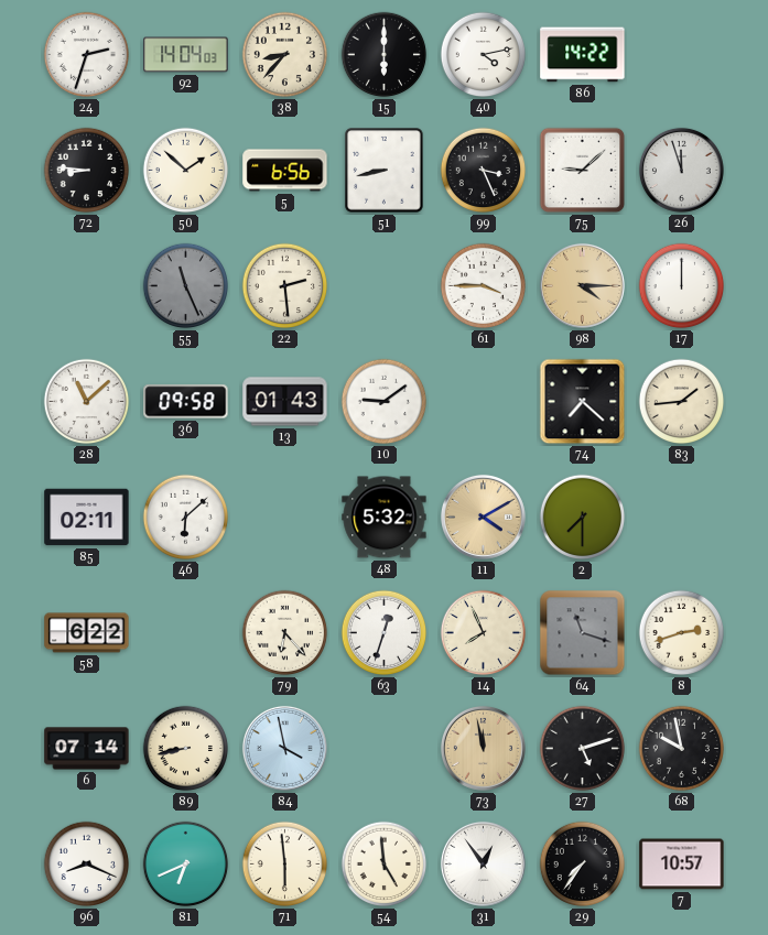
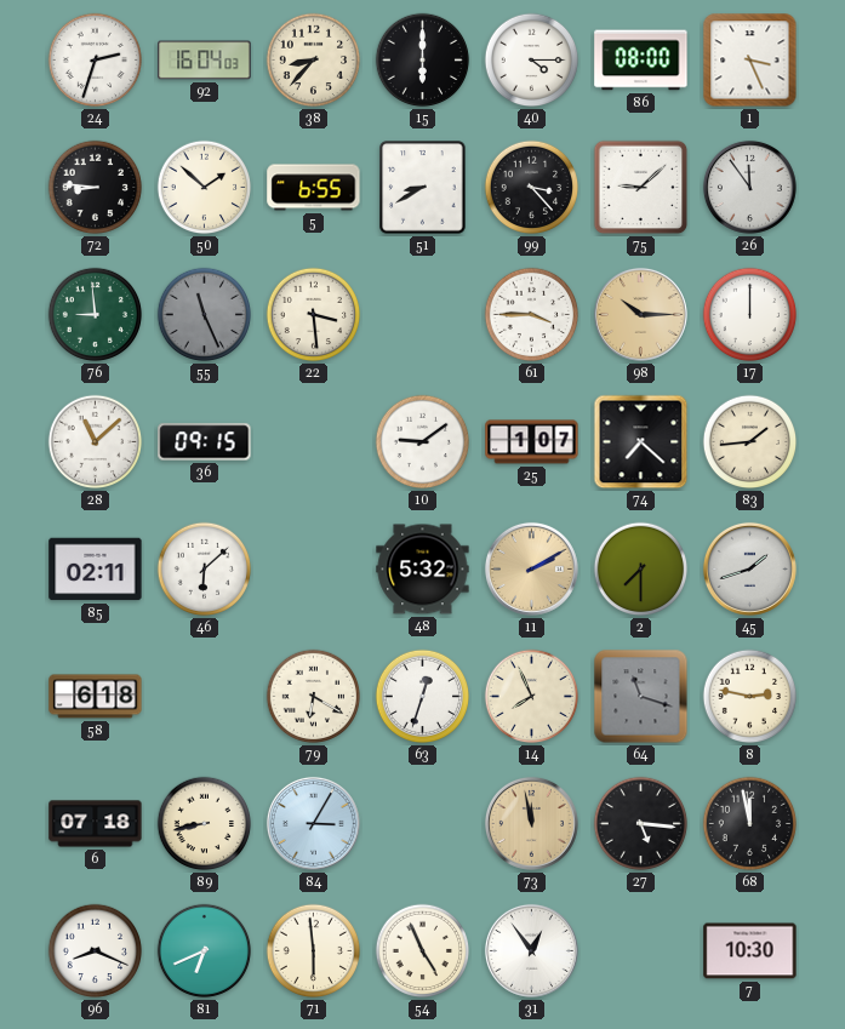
92: 14:04 -> 16:04 (205, 61)
40: 4:13 -> 4:15 (532, 61)
86: 14:22 -> 08:00 (641, 61)
1: none -> 3:26 (750, 61)
5: 6:56 -> 6:55 (314, 188)
51: 8:43 -> 8:40 (423, 188)
99: 3:26 -> 3:23 (532, 188)
26: 11:57 -> 11:54 (749, 187)
76: none -> 8:59 (96, 315)
22: 2:29 -> 3:29 (314, 315)
98: 4:15 -> 10:15 (640, 314)
36: 09:58 -> 09:15 (205, 442)
13: 01:43 -> none (285, 402)
25: none -> 1:07 (532, 442)
11: 4:10 -> 2:10 (531, 568)
45: none -> 1:42 (749, 568)
58: 6:22 -> 6:18 (96, 697)
79: 6:23 -> 6:20 (314, 697)
8: 2:42 -> 2:47 (750, 697)
6: 07:14 -> 07:18 (96, 824)
84: 3:58 -> 3:05 (313, 823)
27: 5:12 -> 5:16 (641, 824)
68: 9:58 -> 11:58 (750, 824)
54: 4:59 -> 4:56 (423, 951)
29: 7:36 -> none (583, 865)
7: 10:57 -> 10:30 (750, 951)
